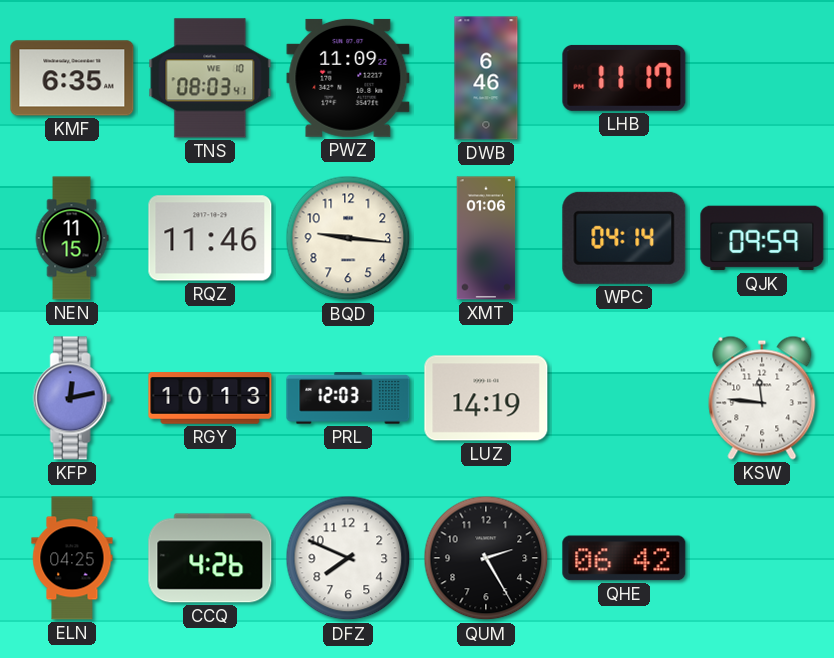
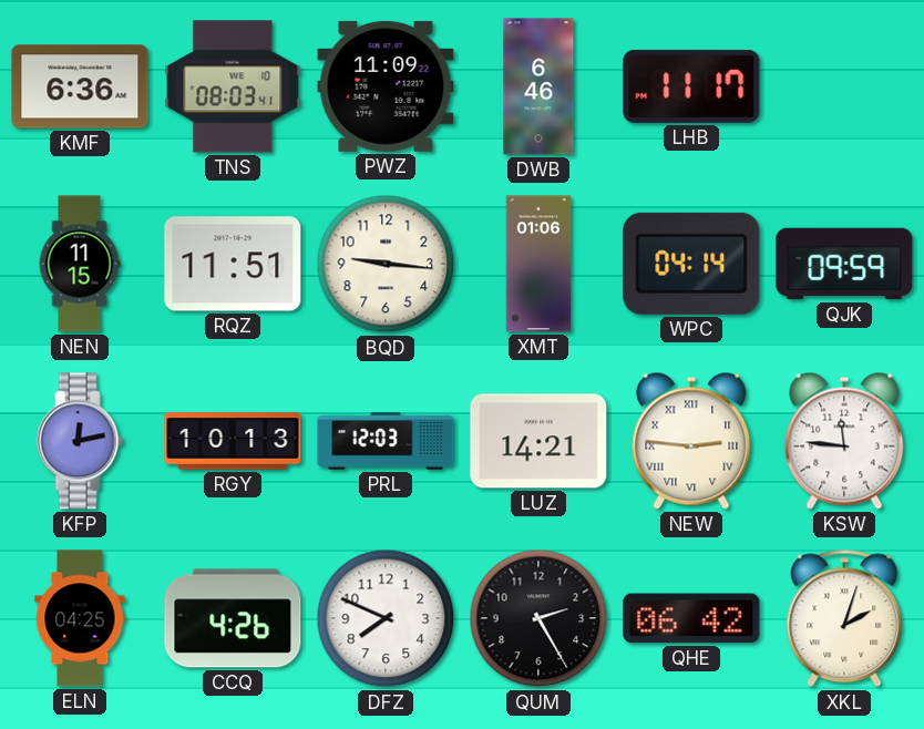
KMF: 6:35 -> 6:36 (80, 86)
RQZ: 11:46 -> 11:51 (233, 264)
LUZ: 14:19 -> 14:21 (538, 441)
NEW: none -> 2:46 (691, 441)
XKL: none -> 2:03 (844, 618)
